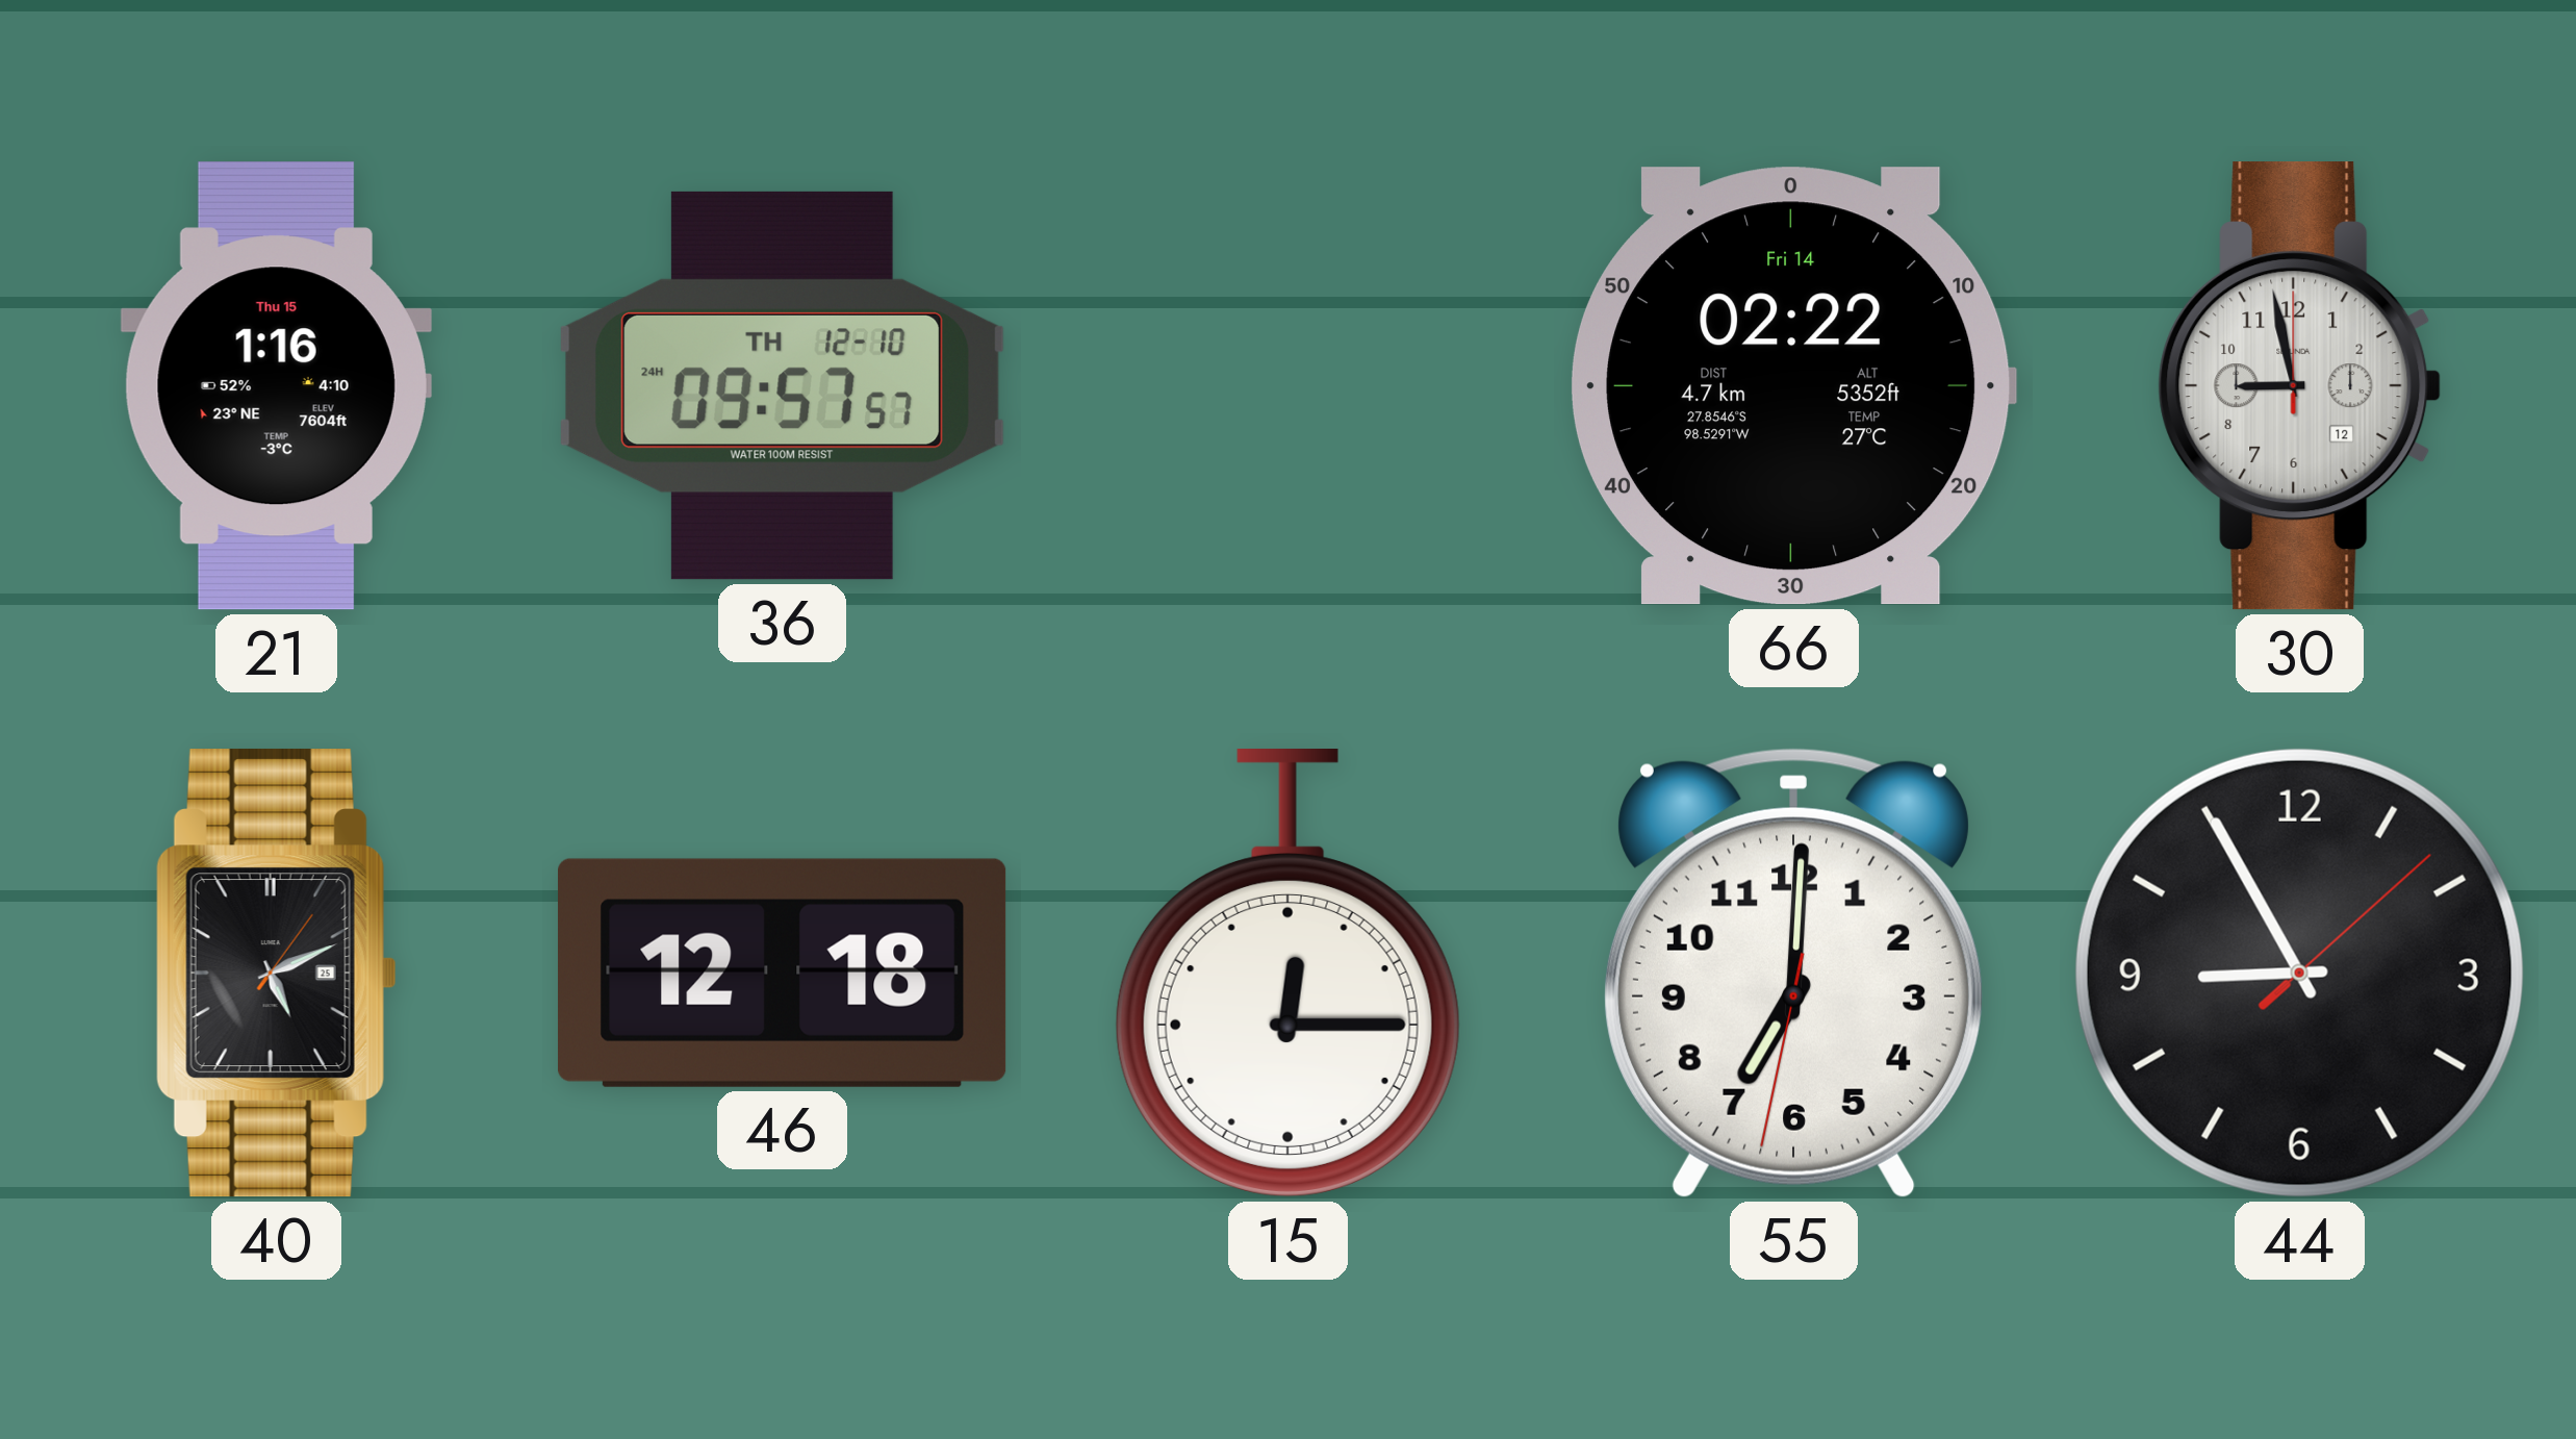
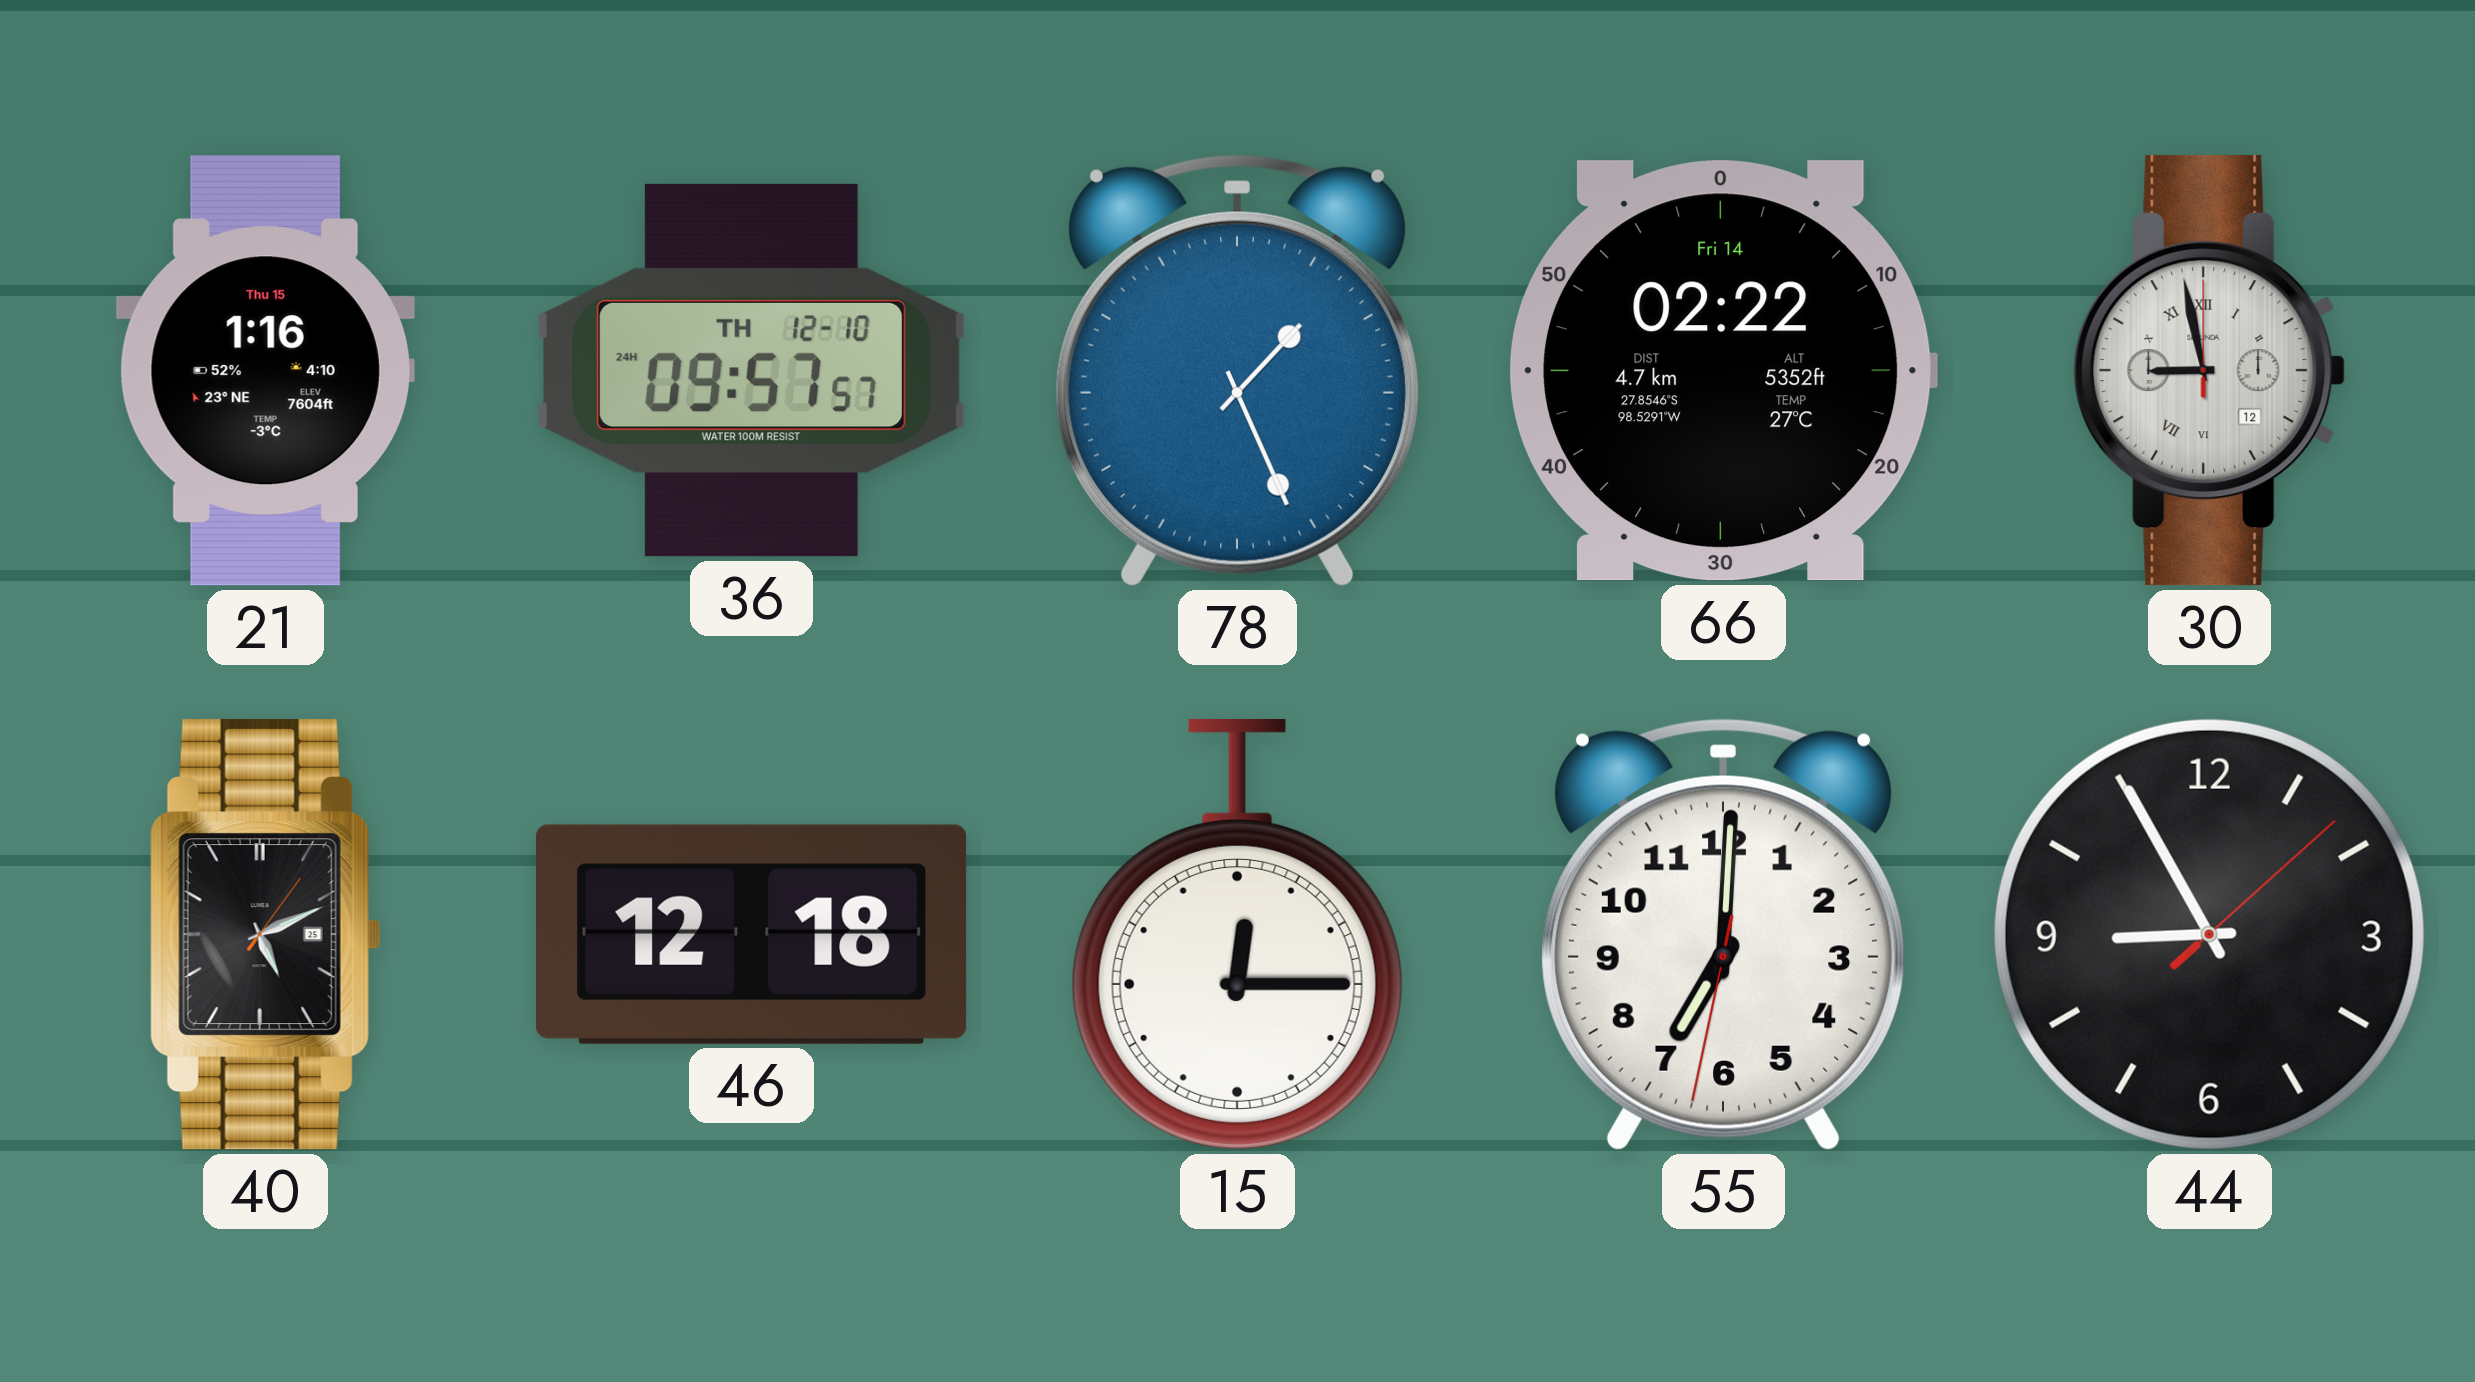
78: none -> 1:26 (1237, 371)
30 numerals: Arabic -> Roman (2210, 371)
